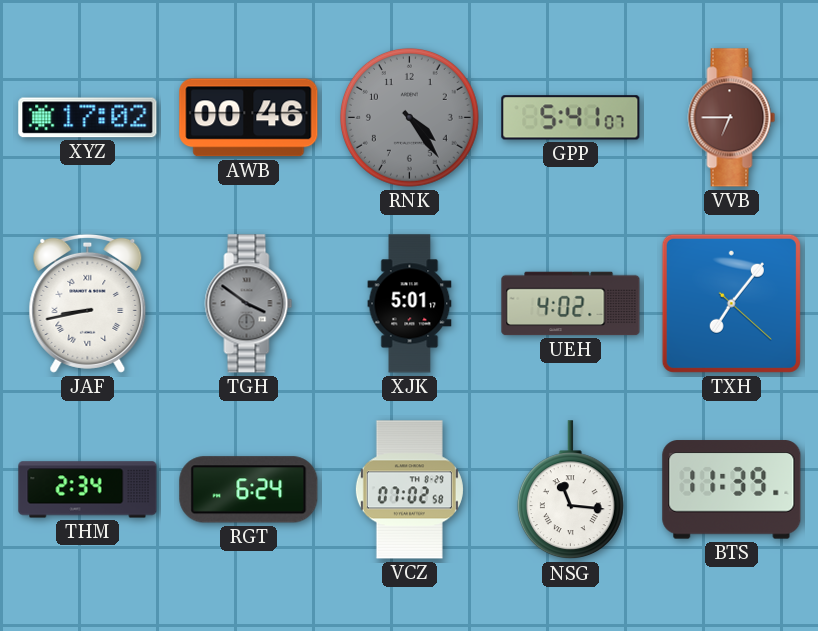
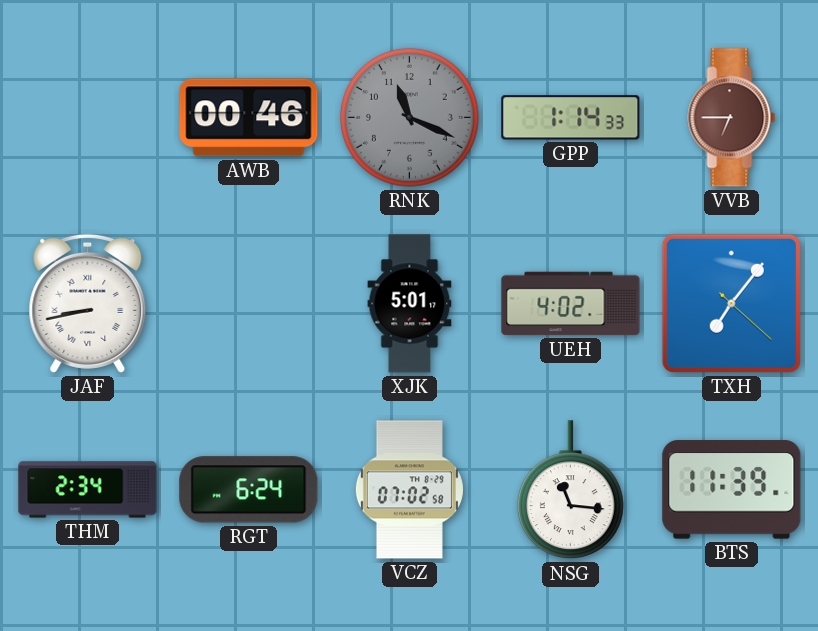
XYZ: 17:02 -> none (88, 118)
RNK: 4:24 -> 11:19 (409, 117)
GPP: 5:41 -> 1:14 (571, 118)
TGH: 3:51 -> none (249, 304)
